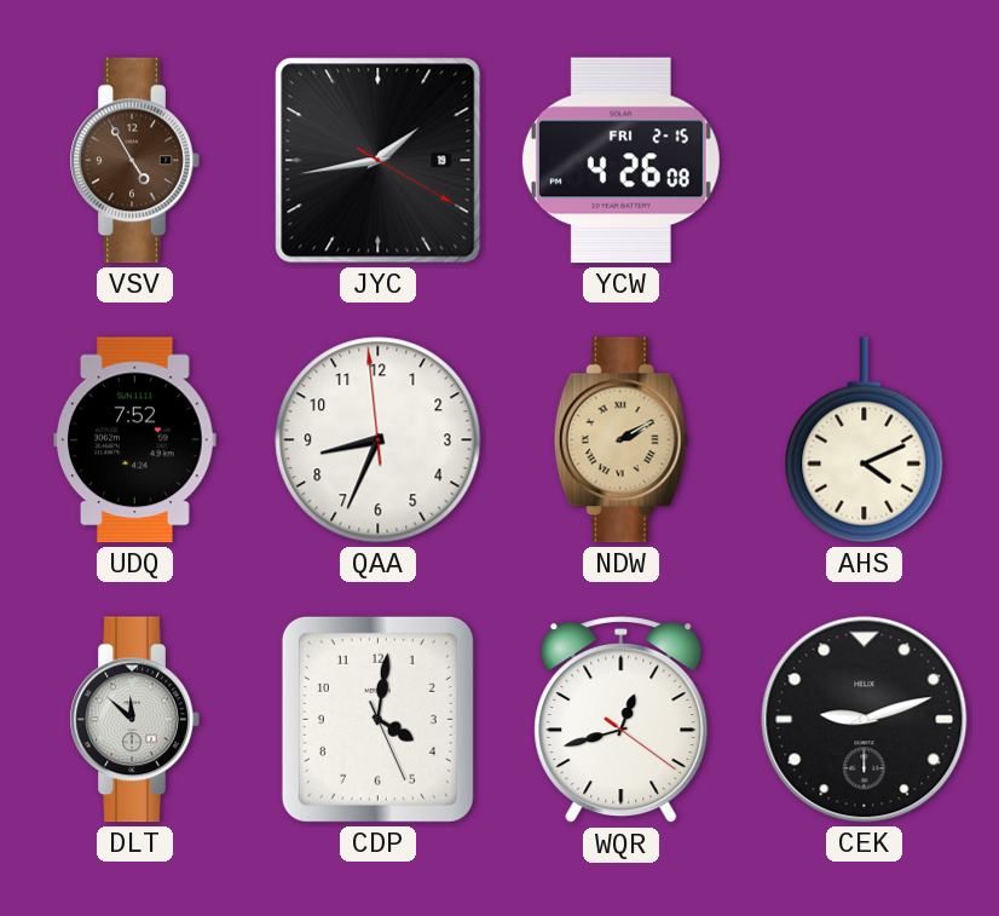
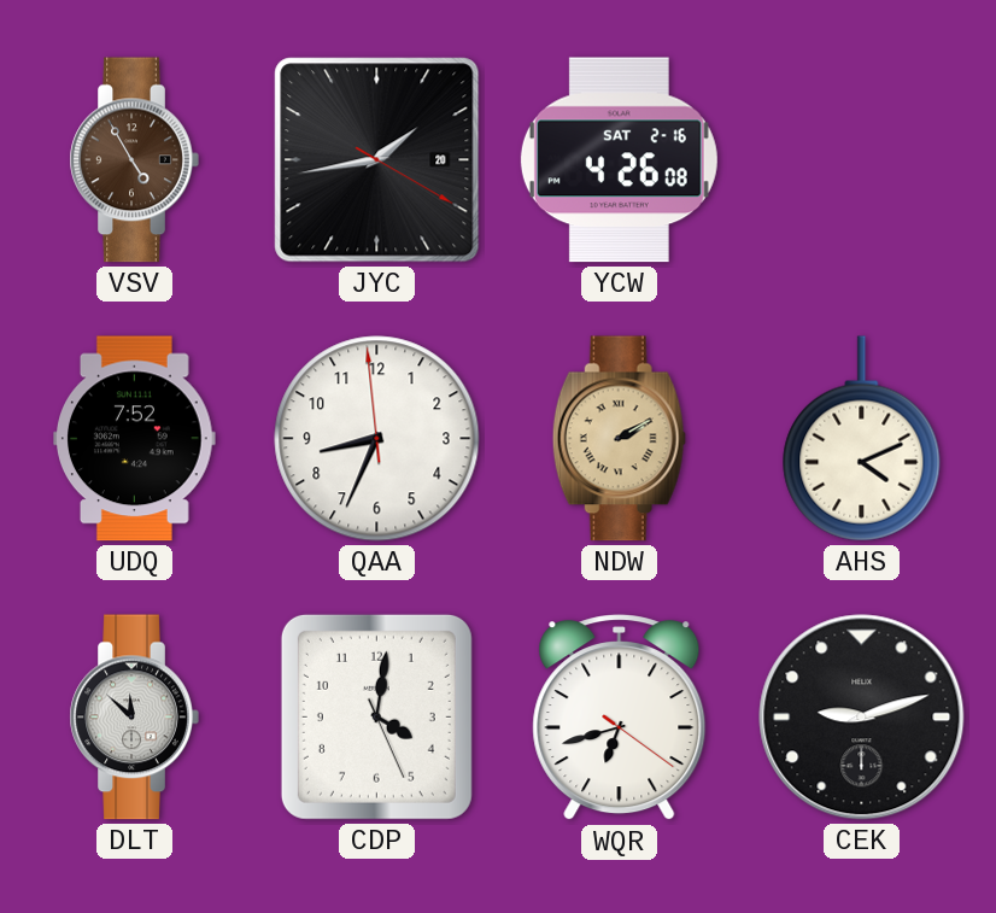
JYC date: 19 -> 20 (377, 160)
YCW date: FRI 2-15 -> SAT 2-16 (619, 160)
WQR: 12:42 -> 6:42 (620, 718)
